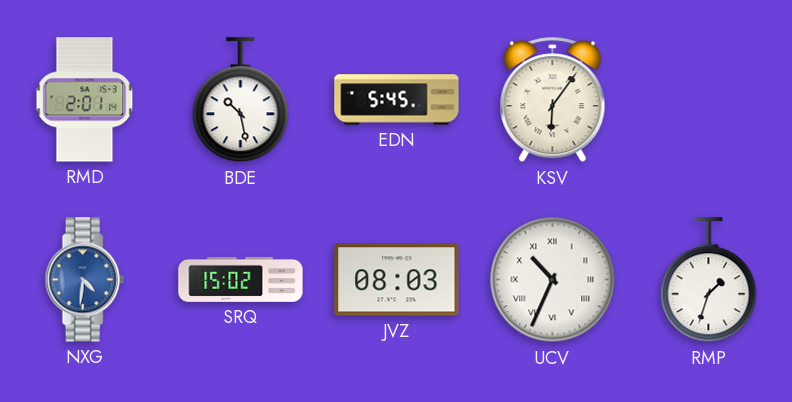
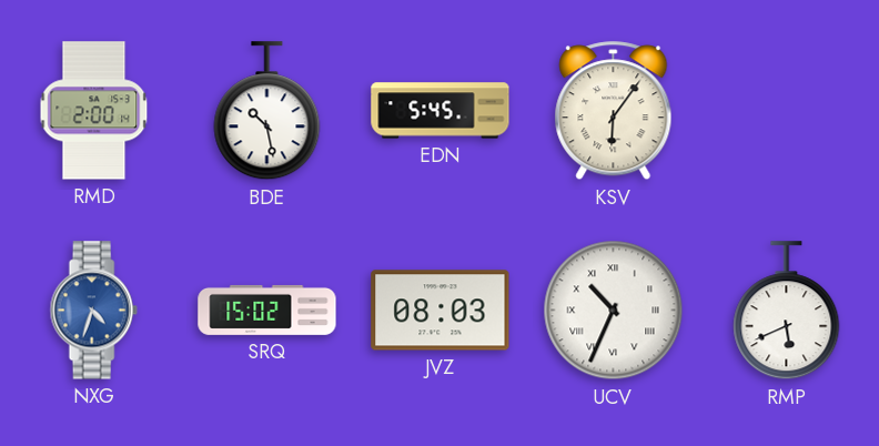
RMD: 2:01 -> 2:00 (94, 111)
NXG: 4:31 -> 4:33 (93, 311)
RMP: 1:33 -> 5:41 (787, 311)
